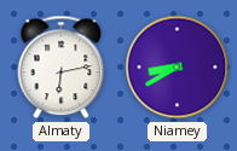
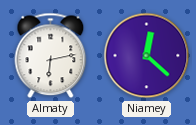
Niamey: 8:40 -> 12:22 (147, 56)
